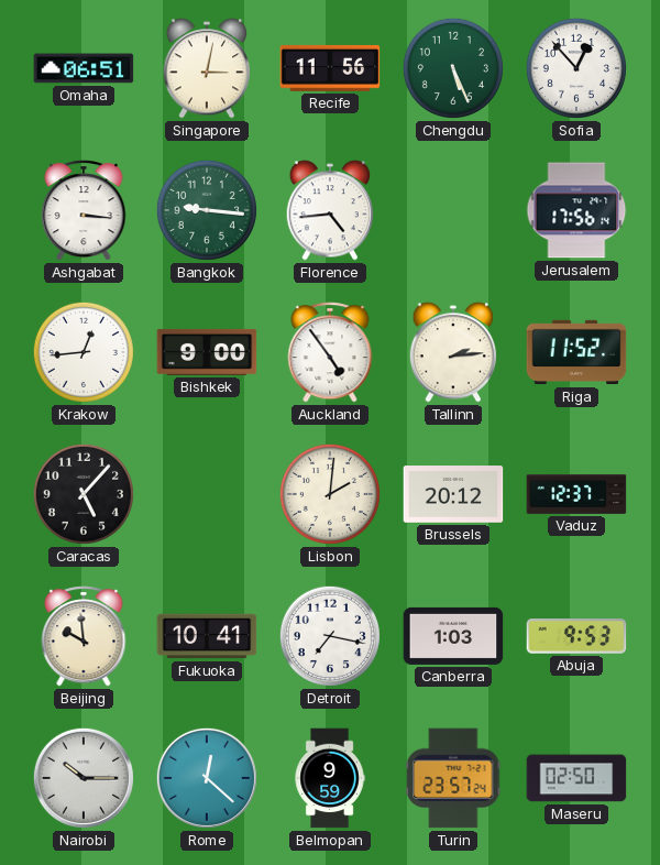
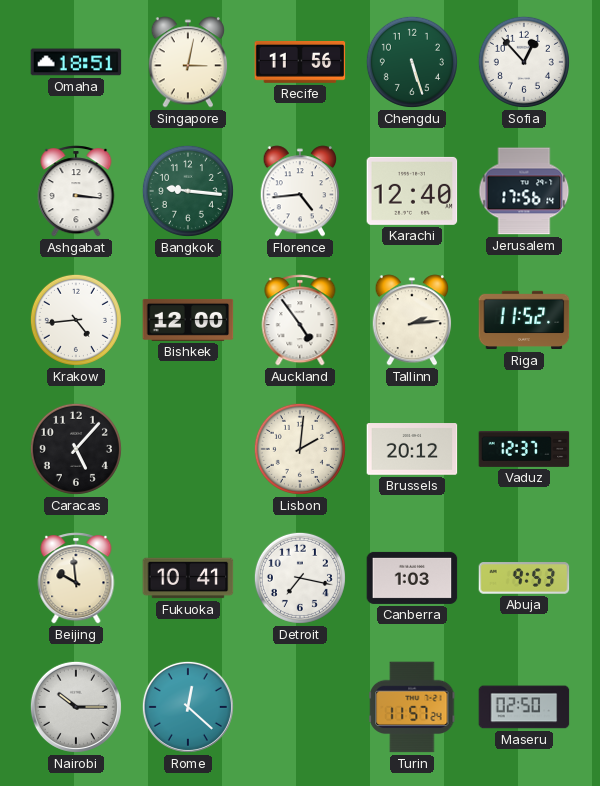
Omaha: 06:51 -> 18:51 (76, 62)
Chengdu: 5:26 -> 5:27 (412, 62)
Karachi: none -> 12:40 (412, 191)
Krakow: 12:44 -> 4:44 (76, 320)
Bishkek: 9:00 -> 12:00 (188, 320)
Belmopan: 9:59 -> none (330, 778)
Turin: 23:57 -> 11:57 (412, 707)
